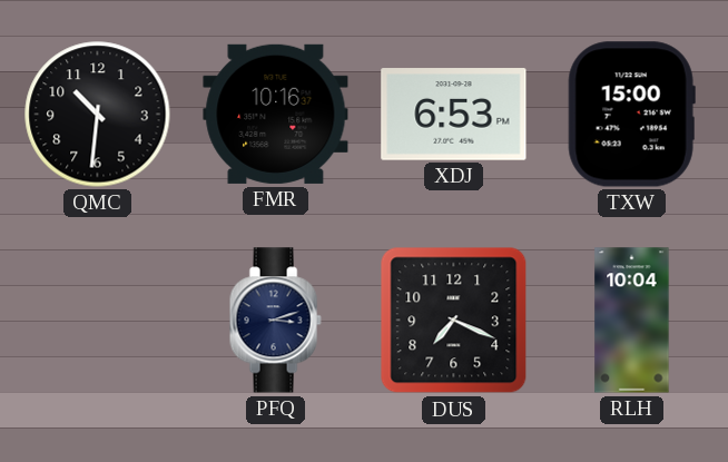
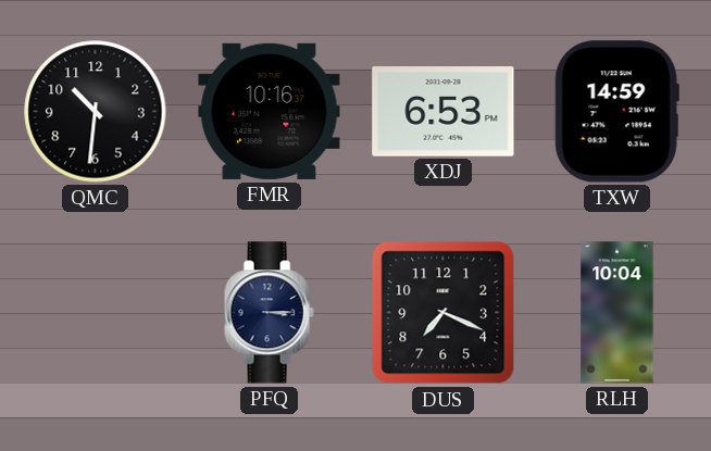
TXW: 15:00 -> 14:59 (616, 112)
PFQ: 3:12 -> 3:15 (269, 313)
